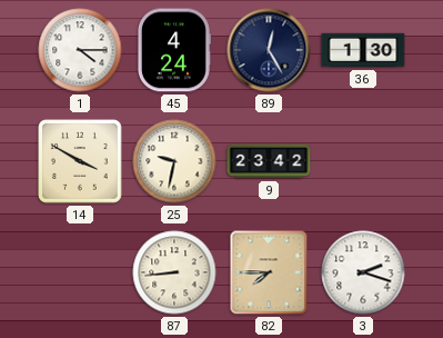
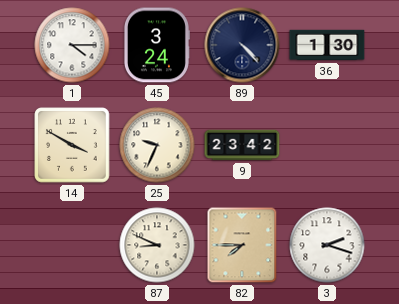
45: 4:24 -> 3:24 (156, 45)
89: 12:25 -> 4:23 (242, 45)
25: 9:32 -> 9:34 (157, 145)
87: 8:44 -> 8:49 (157, 245)
